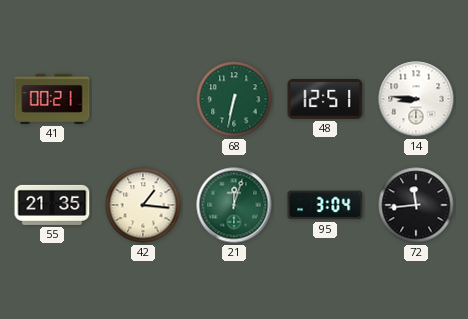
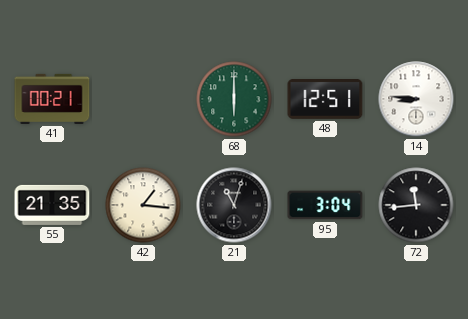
68: 6:32 -> 6:00 (234, 99)
21: 12:03 -> 11:03 (234, 205)
21 dial: green -> black (234, 205)
